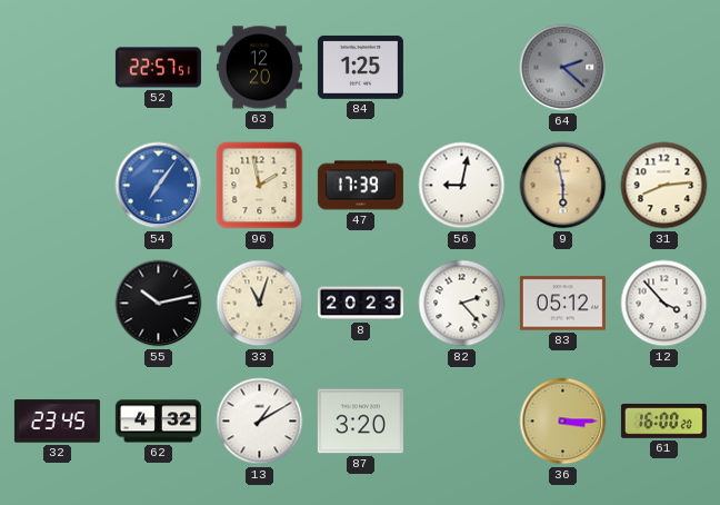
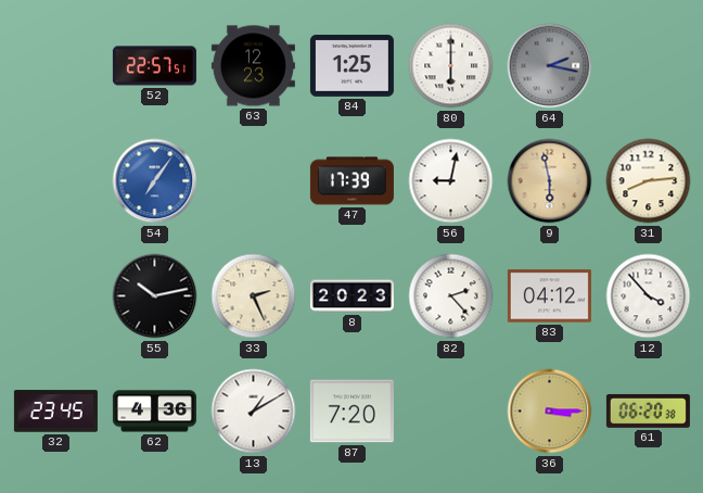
63: 12:20 -> 12:23 (253, 66)
80: none -> 6:00 (451, 66)
64: 2:22 -> 2:17 (550, 66)
96: 1:58 -> none (260, 186)
33: 11:03 -> 2:26 (254, 296)
83: 05:12 -> 04:12 (549, 296)
62: 4:32 -> 4:36 (154, 412)
87: 3:20 -> 7:20 (351, 412)
61: 16:00 -> 06:20 (648, 412)
